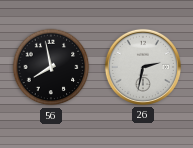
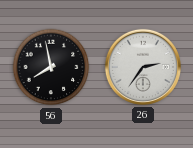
26: 2:32 -> 2:36 (143, 67)
